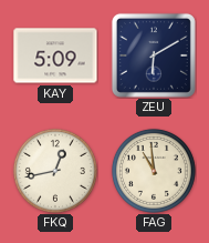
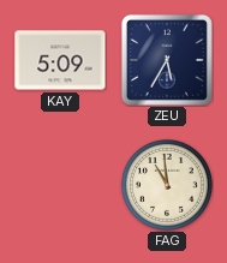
ZEU: 6:10 -> 5:35 (167, 60)
FKQ: 12:43 -> none (55, 171)
